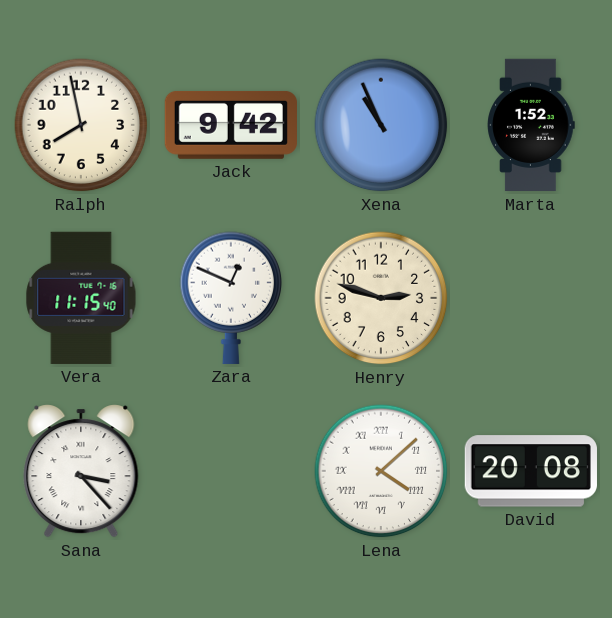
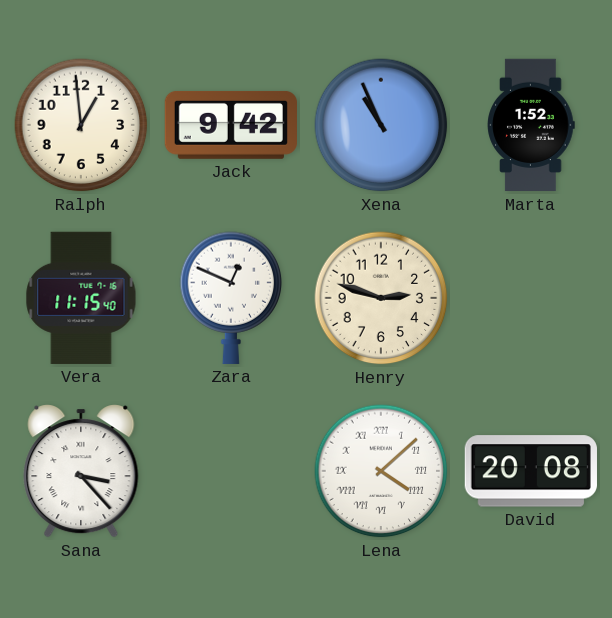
Ralph: 7:58 -> 12:59 (81, 125)
